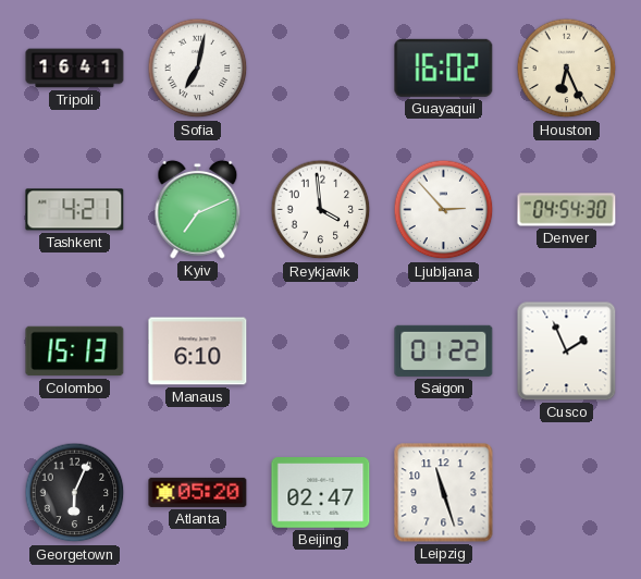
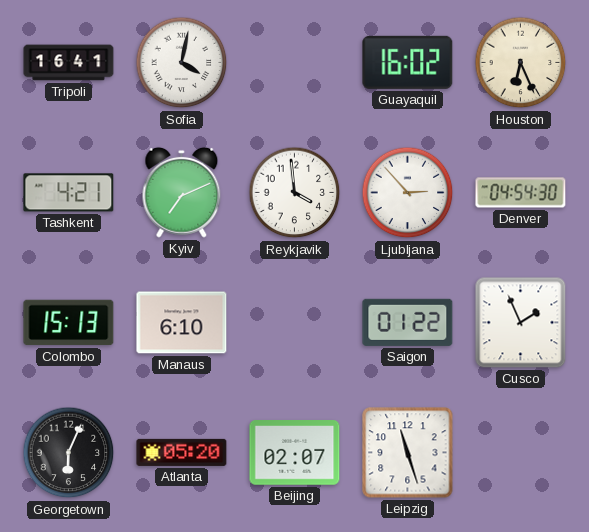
Sofia: 7:02 -> 4:02 (182, 63)
Beijing: 02:47 -> 02:07 (295, 453)
